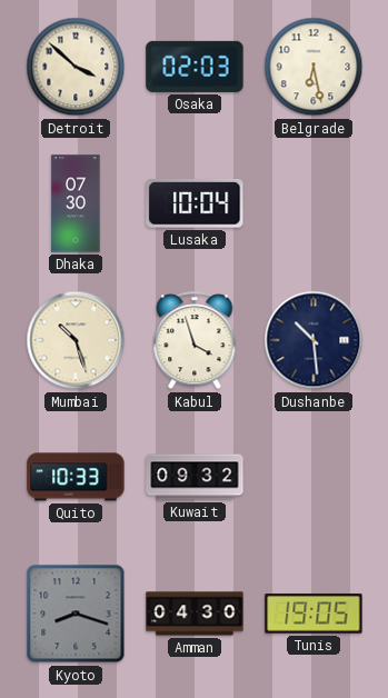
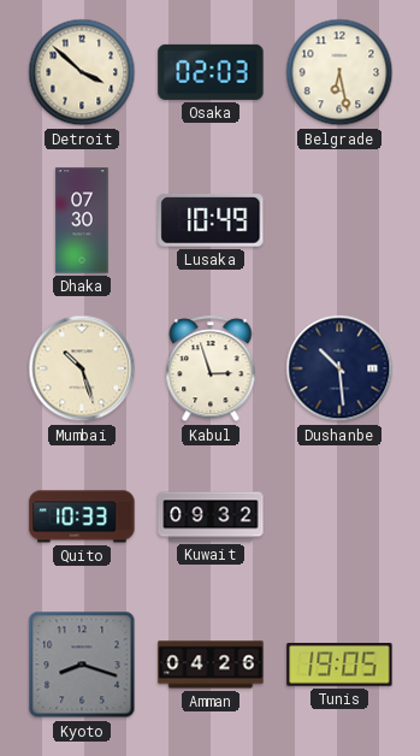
Lusaka: 10:04 -> 10:49 (211, 222)
Kabul: 3:57 -> 2:57 (211, 370)
Amman: 04:30 -> 04:26 (211, 665)
